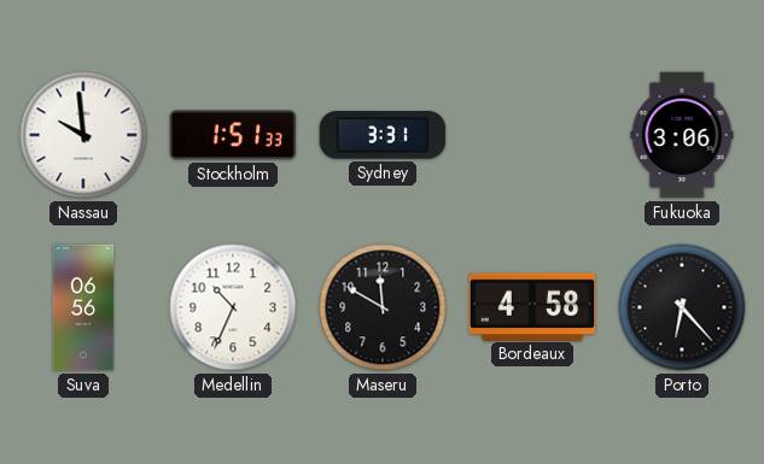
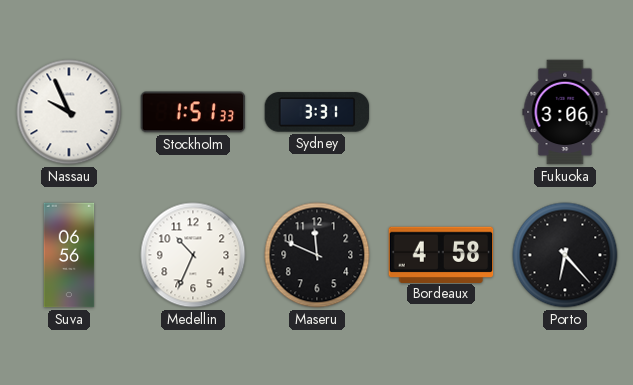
Nassau: 9:59 -> 9:56 (69, 112)
Maseru: 11:50 -> 11:49 (317, 255)
